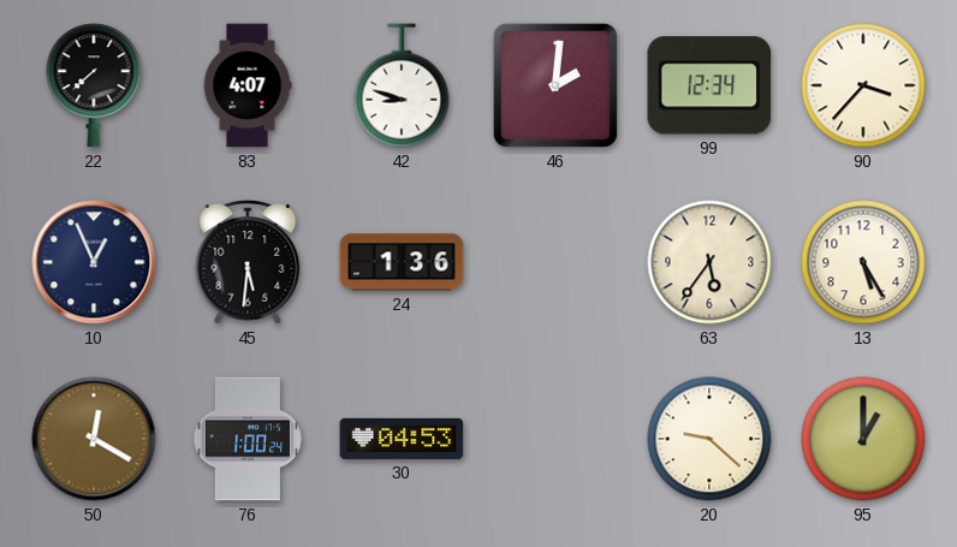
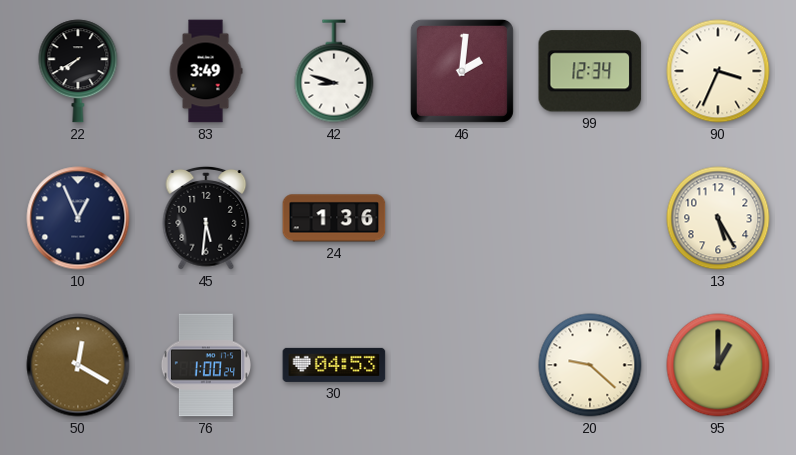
22: 7:38 -> 7:40 (78, 71)
83: 4:07 -> 3:49 (206, 71)
90: 3:37 -> 3:34 (718, 71)
63: 5:36 -> none (709, 262)
